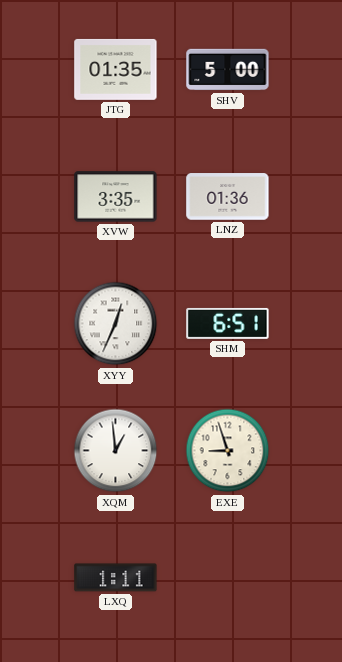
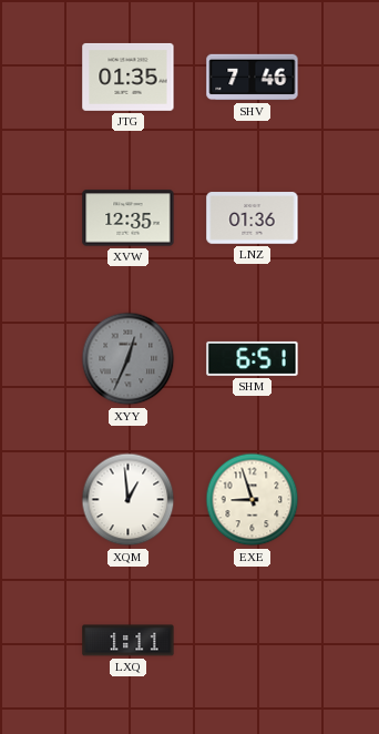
SHV: 5:00 -> 7:46 (253, 78)
XVW: 3:35 -> 12:35 (129, 218)
XYY dial: white -> grey (129, 359)
